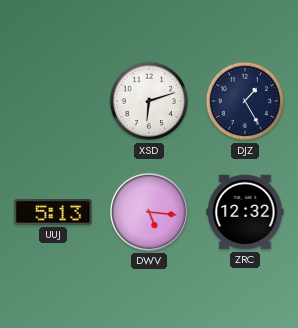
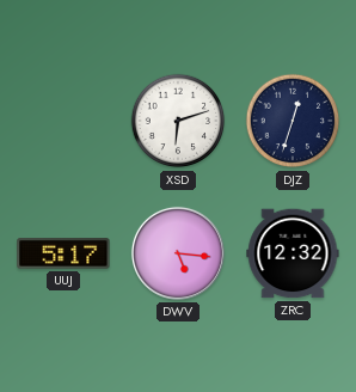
DJZ: 1:25 -> 12:33 (293, 121)
UUJ: 5:13 -> 5:17 (63, 253)
